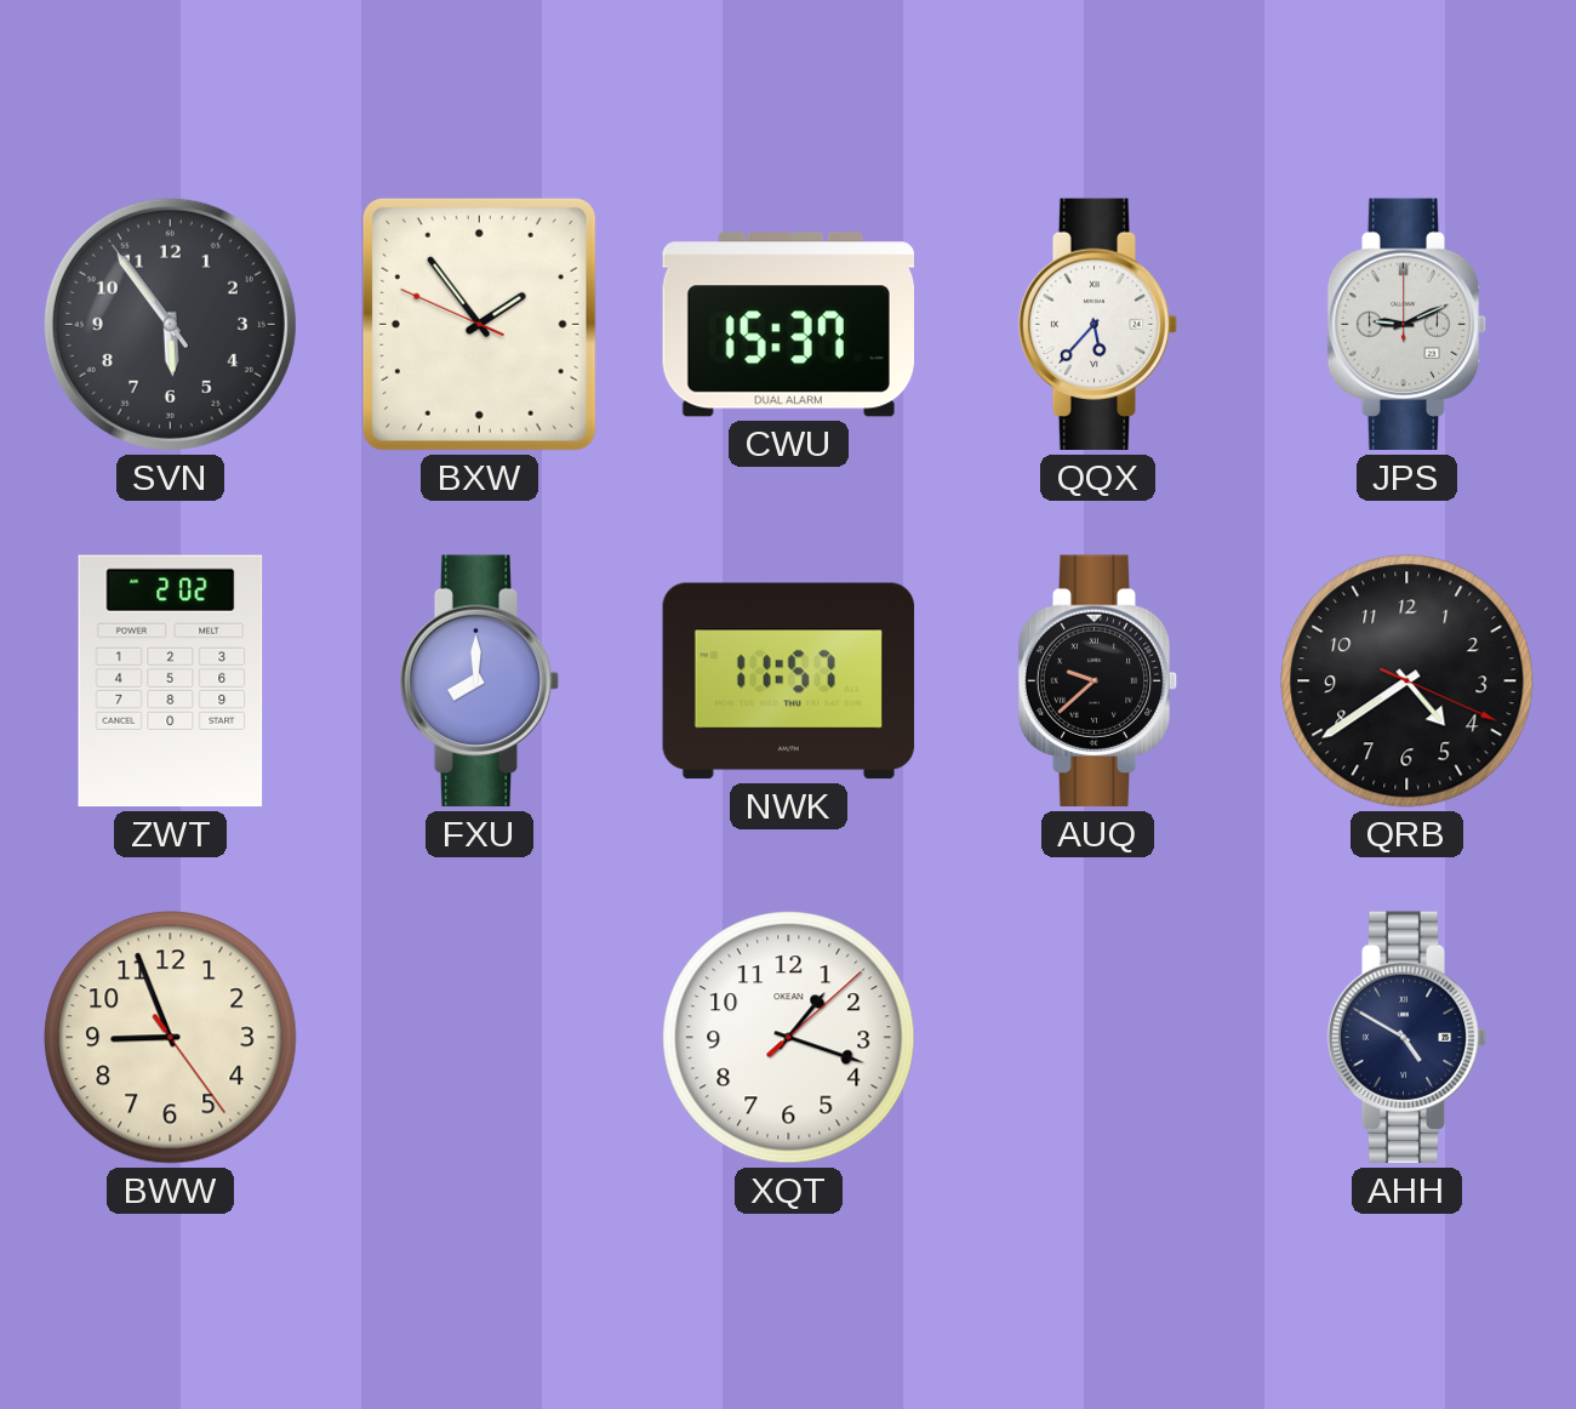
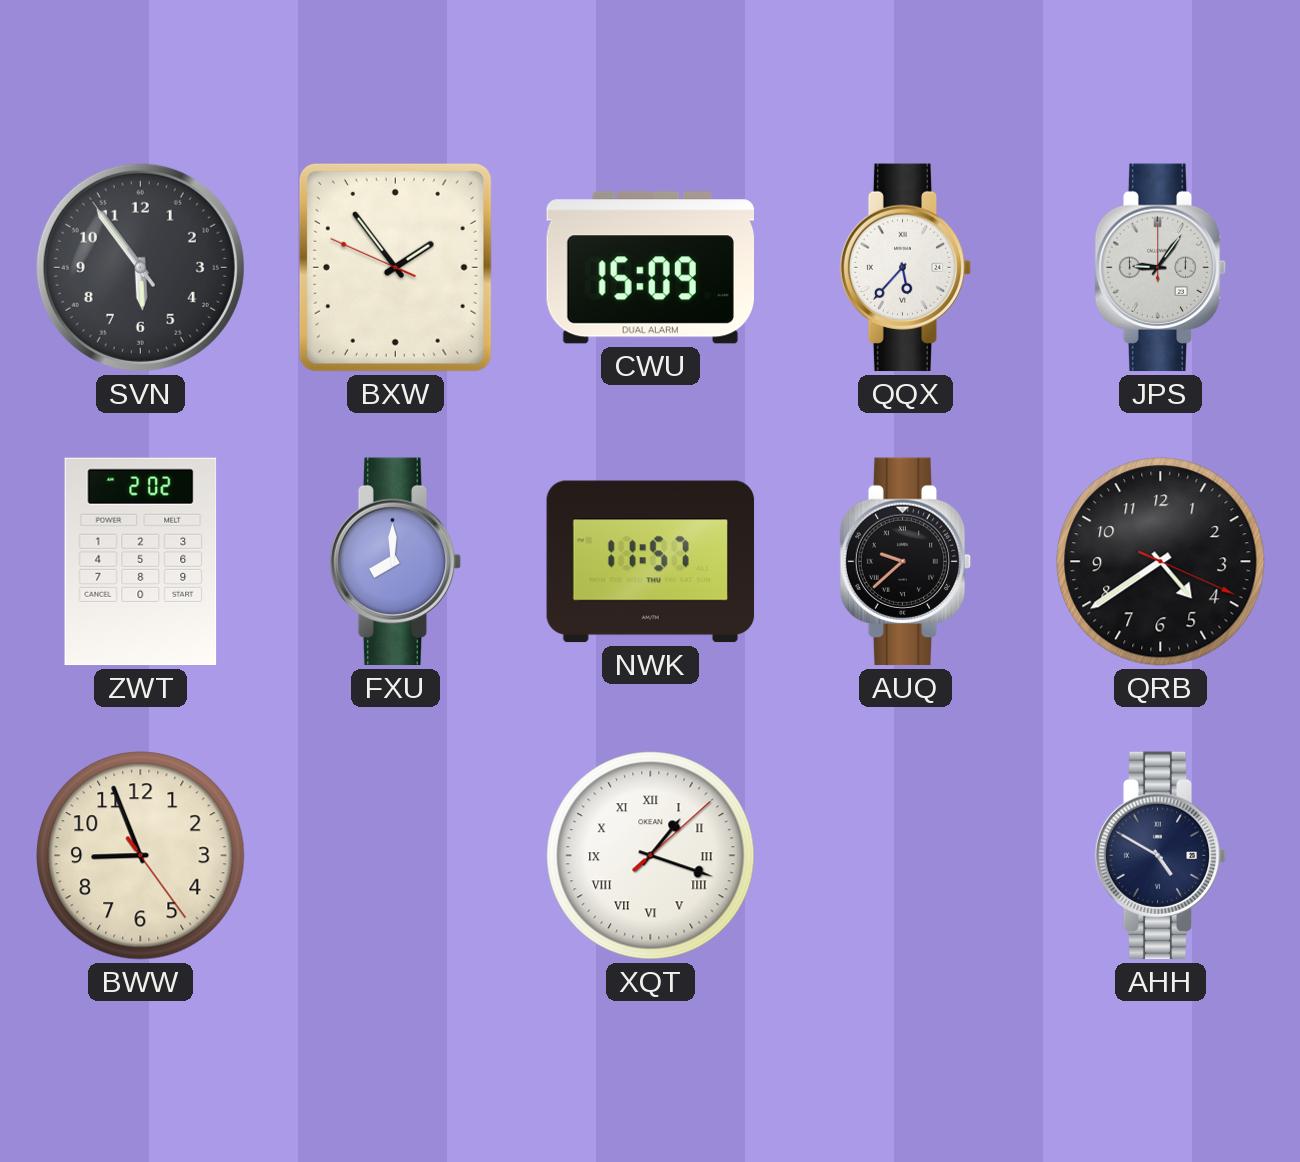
CWU: 15:37 -> 15:09 (650, 268)
JPS: 9:11 -> 9:06 (1161, 268)
XQT numerals: Arabic -> Roman (651, 856)
